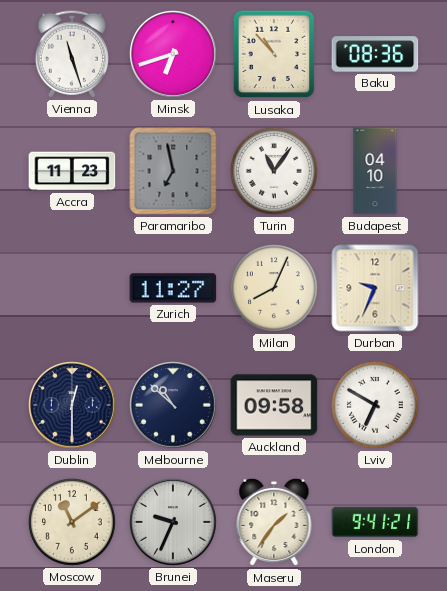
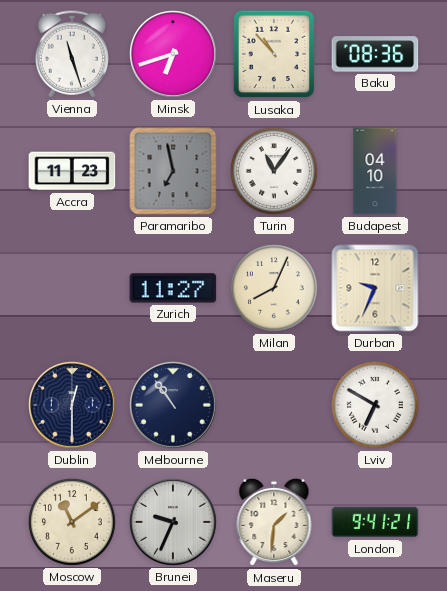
Melbourne: 10:52 -> 10:54 (174, 406)
Auckland: 09:58 -> none (274, 405)
Maseru: 1:36 -> 1:31 (274, 522)
